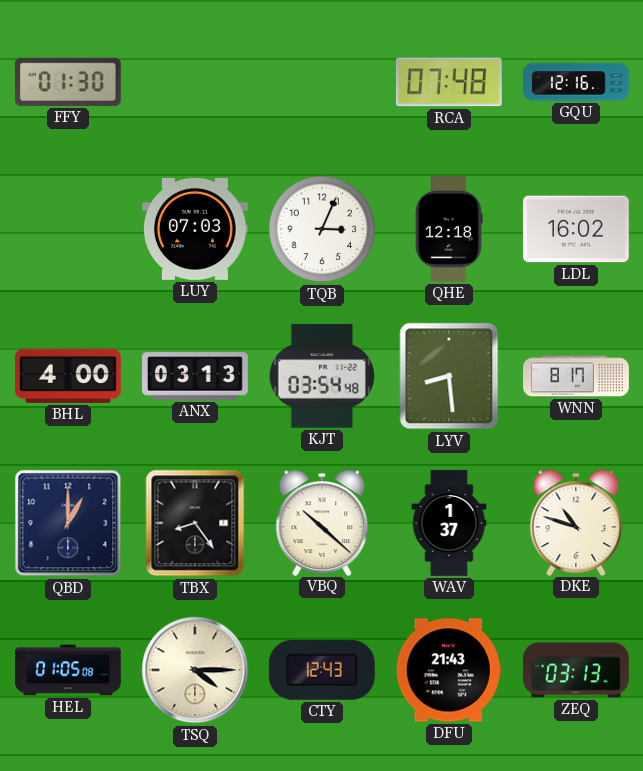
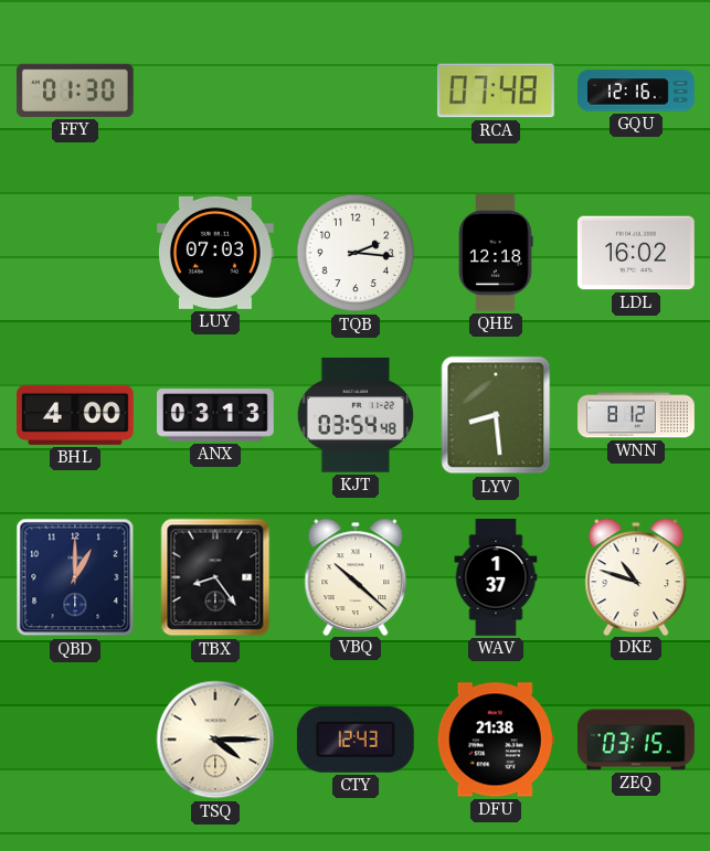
TQB: 3:04 -> 2:16 (356, 253)
WNN: 8:17 -> 8:12 (636, 415)
HEL: 01:05 -> none (69, 670)
DFU: 21:43 -> 21:38 (496, 740)
ZEQ: 03:13 -> 03:15 (637, 740)
